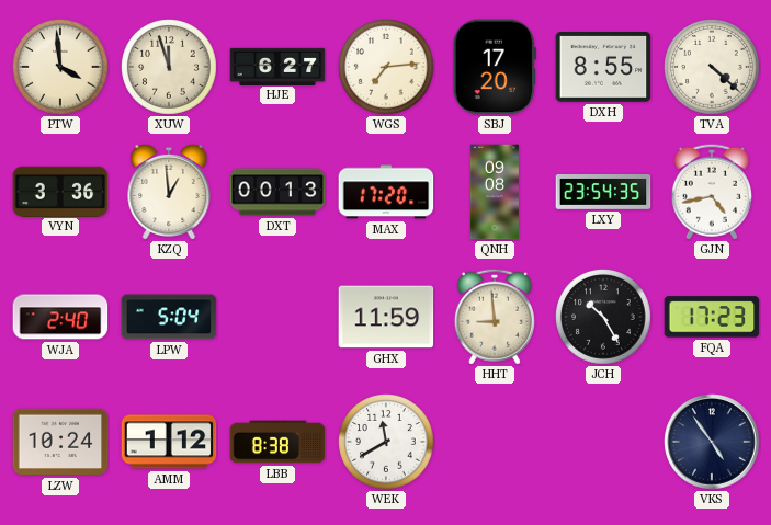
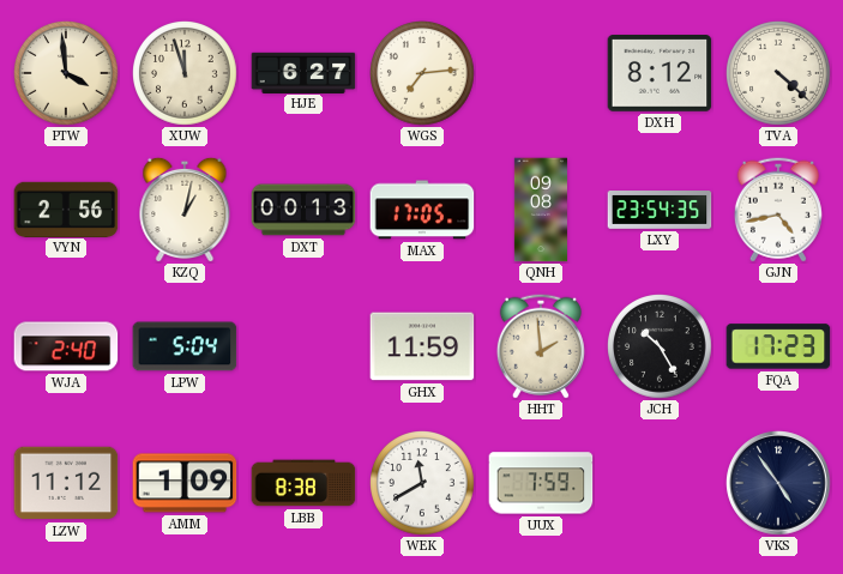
SBJ: 17:20 -> none (495, 67)
DXH: 8:55 -> 8:12 (660, 74)
VYN: 3:36 -> 2:56 (66, 209)
KZQ: 12:59 -> 1:02 (185, 210)
MAX: 17:20 -> 17:05 (422, 210)
HHT: 8:59 -> 1:59 (541, 346)
LZW: 10:24 -> 11:12 (66, 483)
AMM: 1:12 -> 1:09 (185, 483)
UUX: none -> 7:59 (541, 483)
